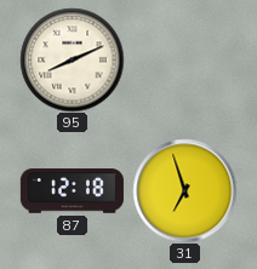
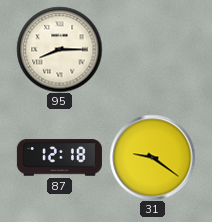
95: 8:11 -> 8:15 (59, 49)
31: 6:57 -> 9:21 (152, 157)
